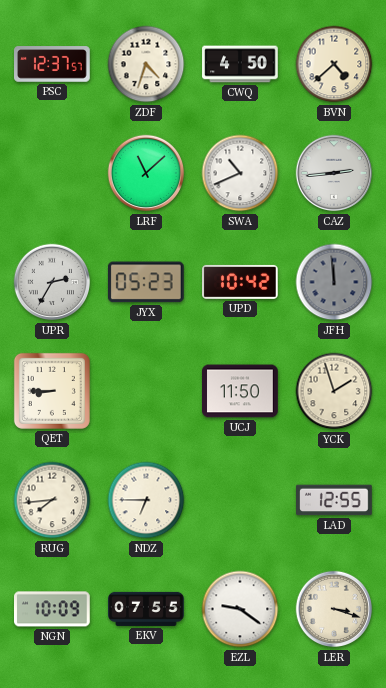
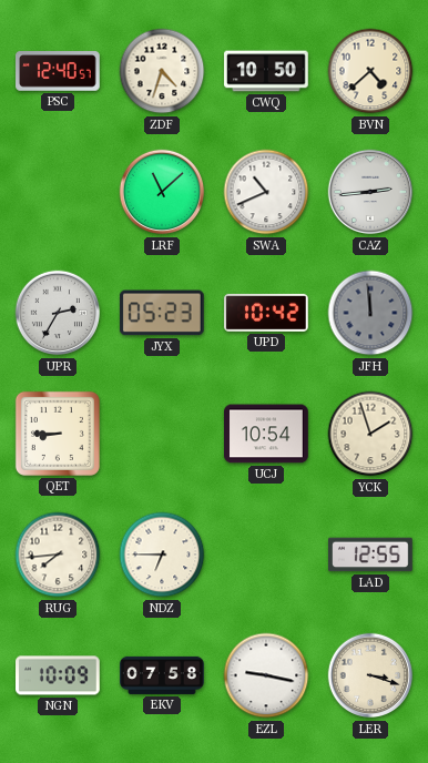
PSC: 12:37 -> 12:40 (59, 71)
CWQ: 4:50 -> 10:50 (266, 71)
UCJ: 11:50 -> 10:54 (266, 434)
EKV: 07:55 -> 07:58 (162, 675)
EZL: 9:21 -> 9:17 (266, 675)
